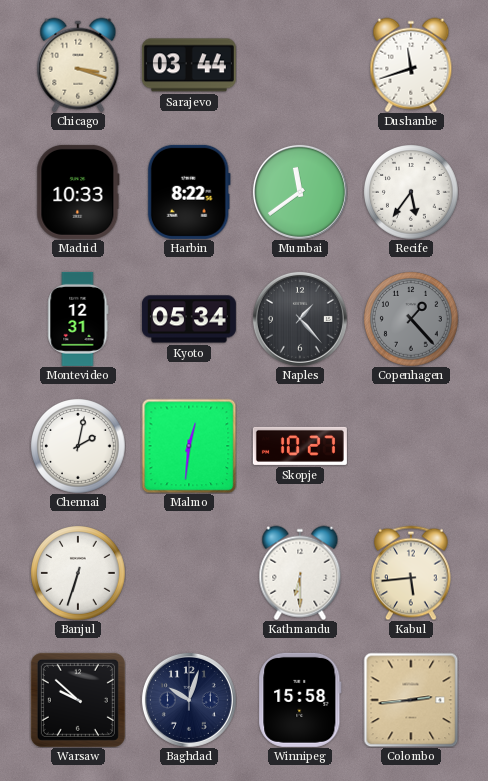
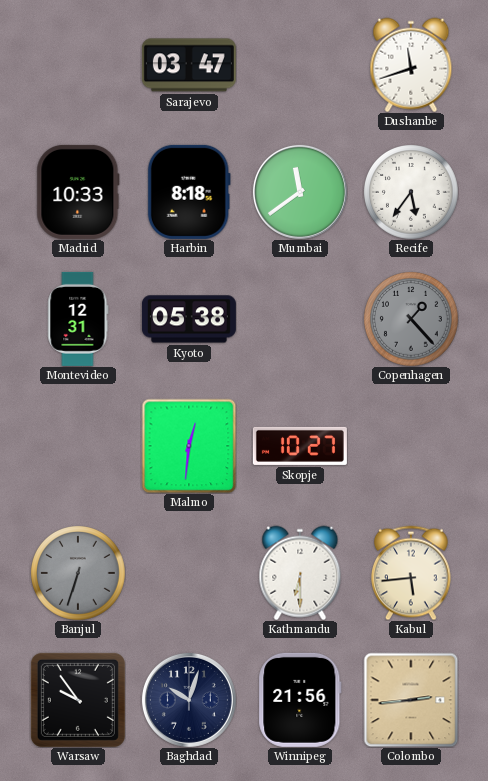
Chicago: 3:18 -> none (78, 65)
Sarajevo: 03:44 -> 03:47 (189, 65)
Harbin: 8:22 -> 8:18 (189, 192)
Kyoto: 05:34 -> 05:38 (189, 319)
Naples: 1:23 -> none (300, 319)
Chennai: 2:02 -> none (78, 446)
Banjul dial: white -> grey (78, 573)
Warsaw: 9:52 -> 9:54 (78, 700)
Winnipeg: 15:58 -> 21:56 (300, 700)
